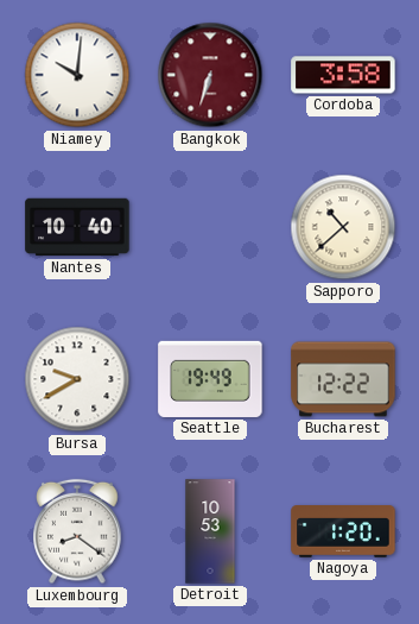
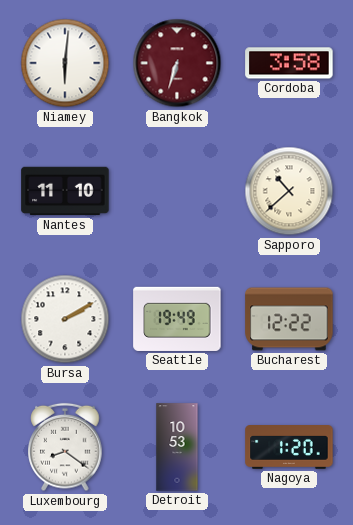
Niamey: 10:01 -> 6:01 (65, 63)
Nantes: 10:40 -> 11:10 (65, 191)
Bursa: 9:40 -> 2:10 (65, 319)
